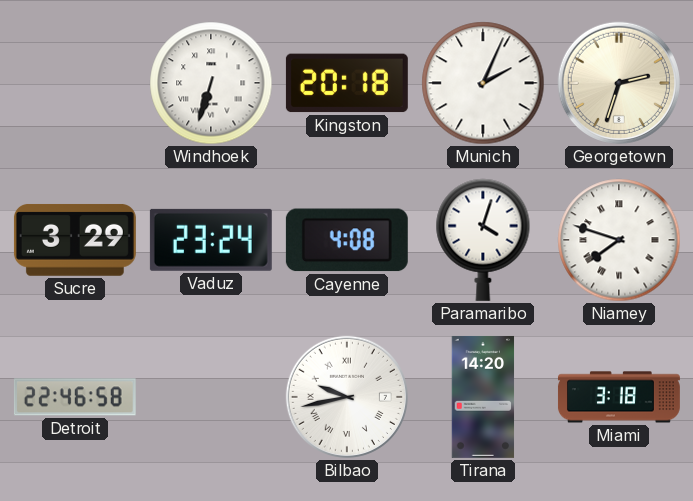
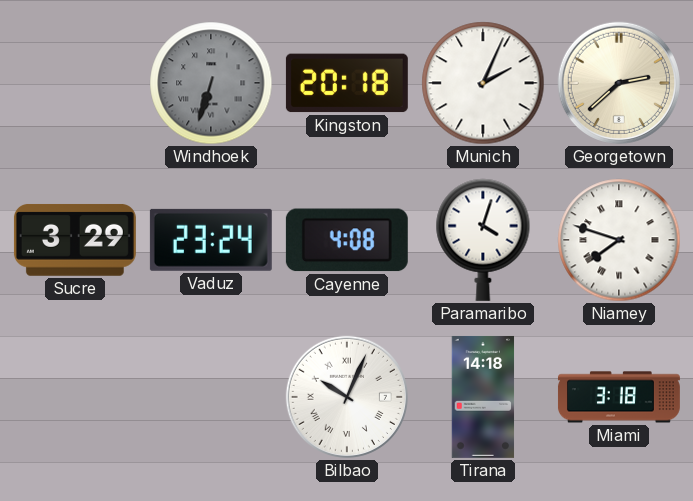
Windhoek dial: white -> grey (211, 83)
Georgetown: 2:33 -> 2:38 (619, 83)
Detroit: 22:46 -> none (75, 397)
Bilbao: 9:43 -> 10:04 (347, 397)
Tirana: 14:20 -> 14:18 (483, 397)
